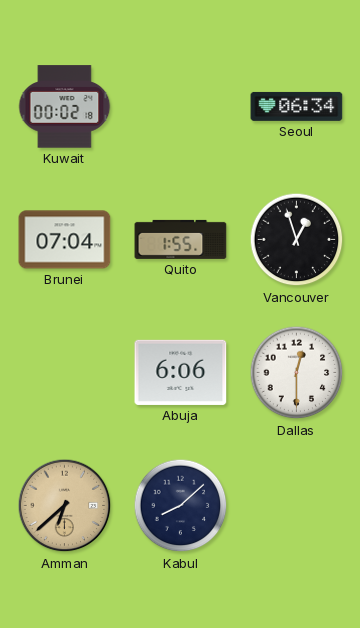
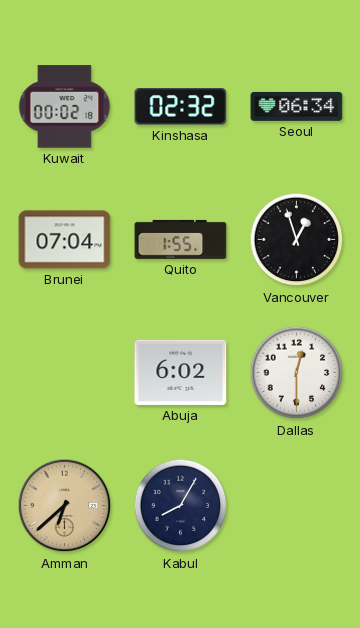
Kinshasa: none -> 02:32 (181, 107)
Abuja: 6:06 -> 6:02 (181, 372)
Kabul: 8:08 -> 8:05 (181, 506)
